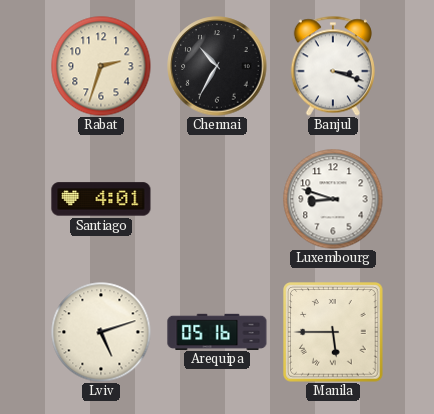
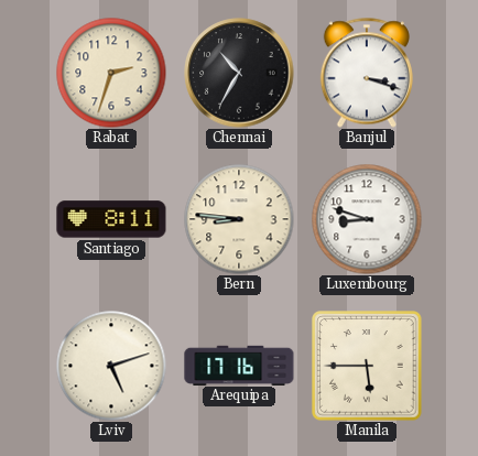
Santiago: 4:01 -> 8:11 (111, 219)
Bern: none -> 8:46 (239, 219)
Arequipa: 05:16 -> 17:16 (239, 365)
